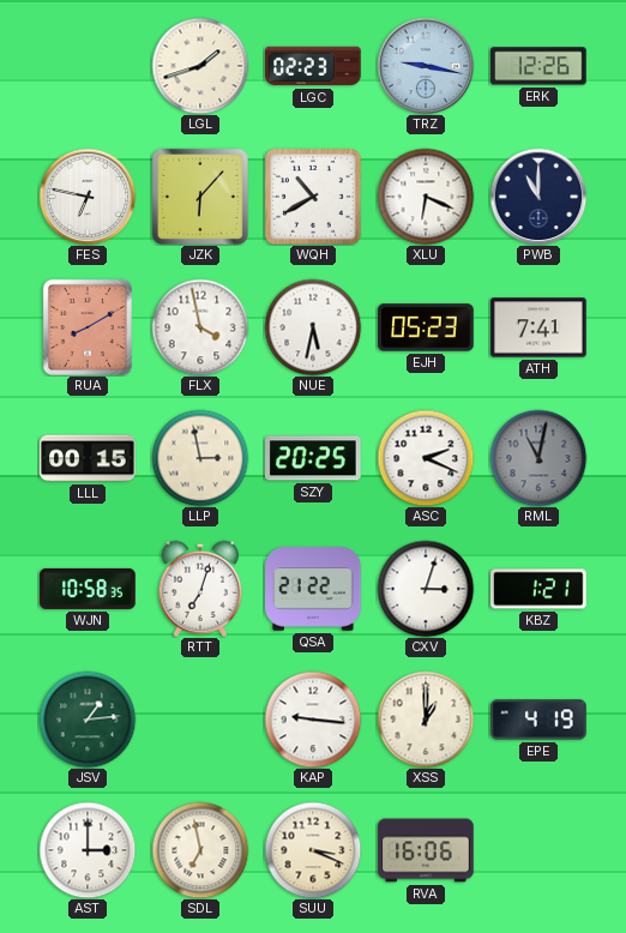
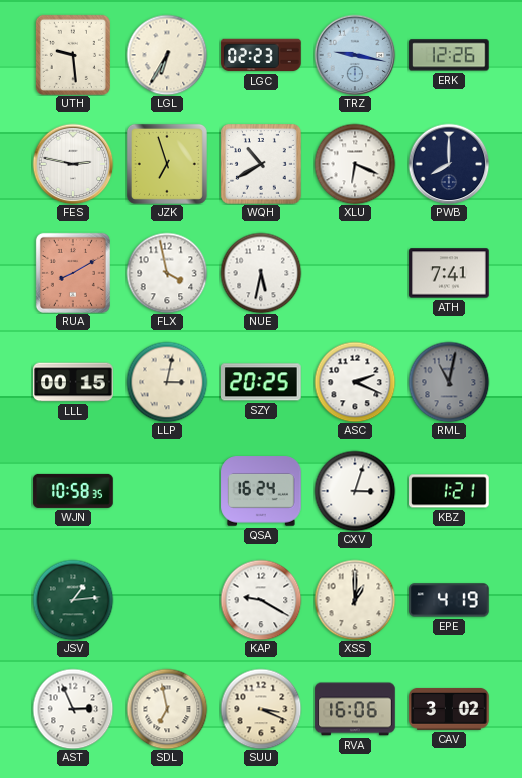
UTH: none -> 9:29 (73, 55)
LGL: 1:42 -> 6:35 (167, 55)
FES: 6:47 -> 2:47 (73, 164)
JZK: 6:07 -> 6:57 (167, 164)
PWB: 11:00 -> 8:00 (449, 164)
EJH: 05:23 -> none (426, 327)
LLP: 2:58 -> 3:02 (167, 382)
RTT: 7:03 -> none (200, 589)
QSA: 21:22 -> 16:24 (261, 491)
KAP: 9:16 -> 9:20 (261, 600)
AST: 3:00 -> 2:56 (73, 709)
CAV: none -> 3:02 (449, 709)
